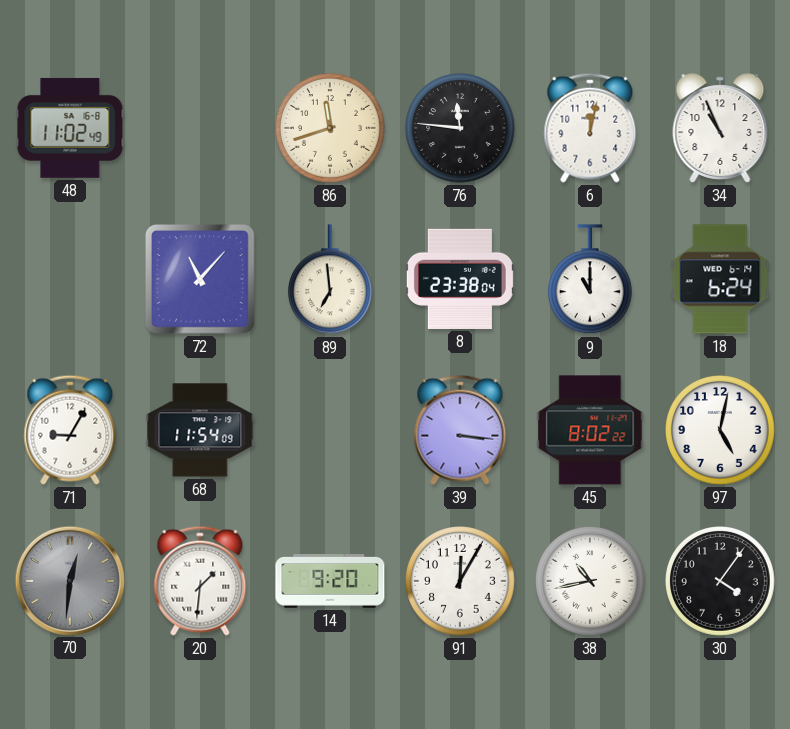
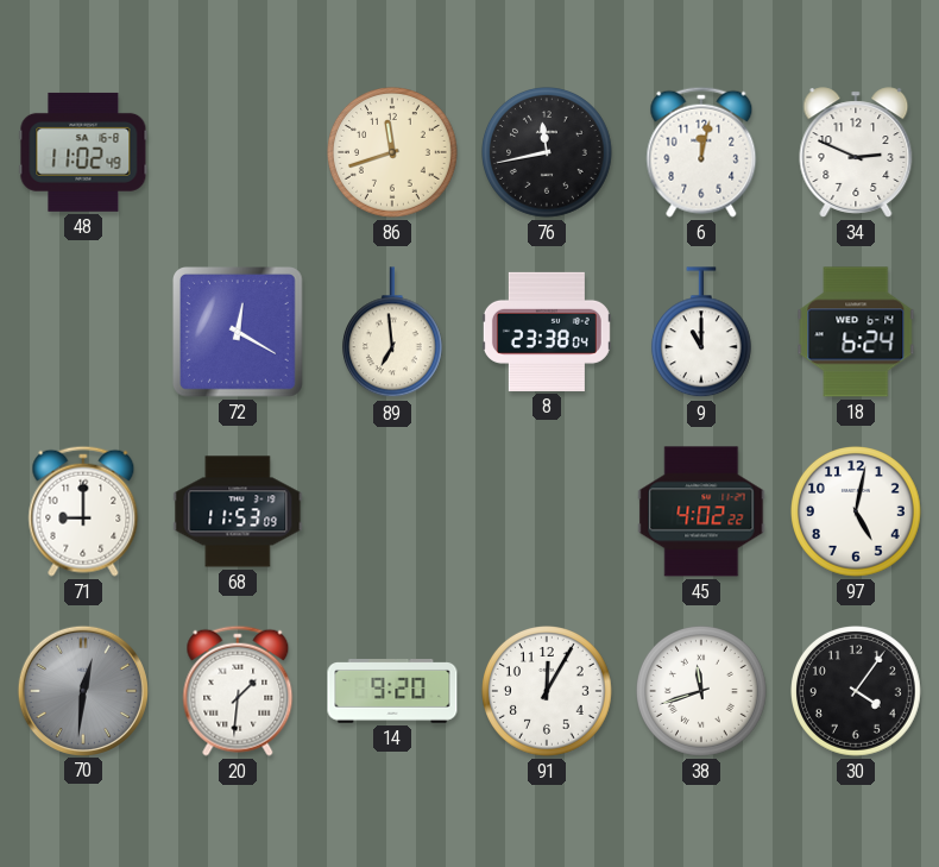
76: 11:46 -> 11:43 (548, 153)
34: 10:56 -> 2:49 (856, 152)
72: 11:07 -> 12:20 (239, 333)
71: 9:05 -> 9:00 (83, 511)
68: 11:54 -> 11:53 (238, 511)
39: 3:16 -> none (460, 430)
45: 8:02 -> 4:02 (701, 511)
38: 10:43 -> 11:42 (702, 692)
